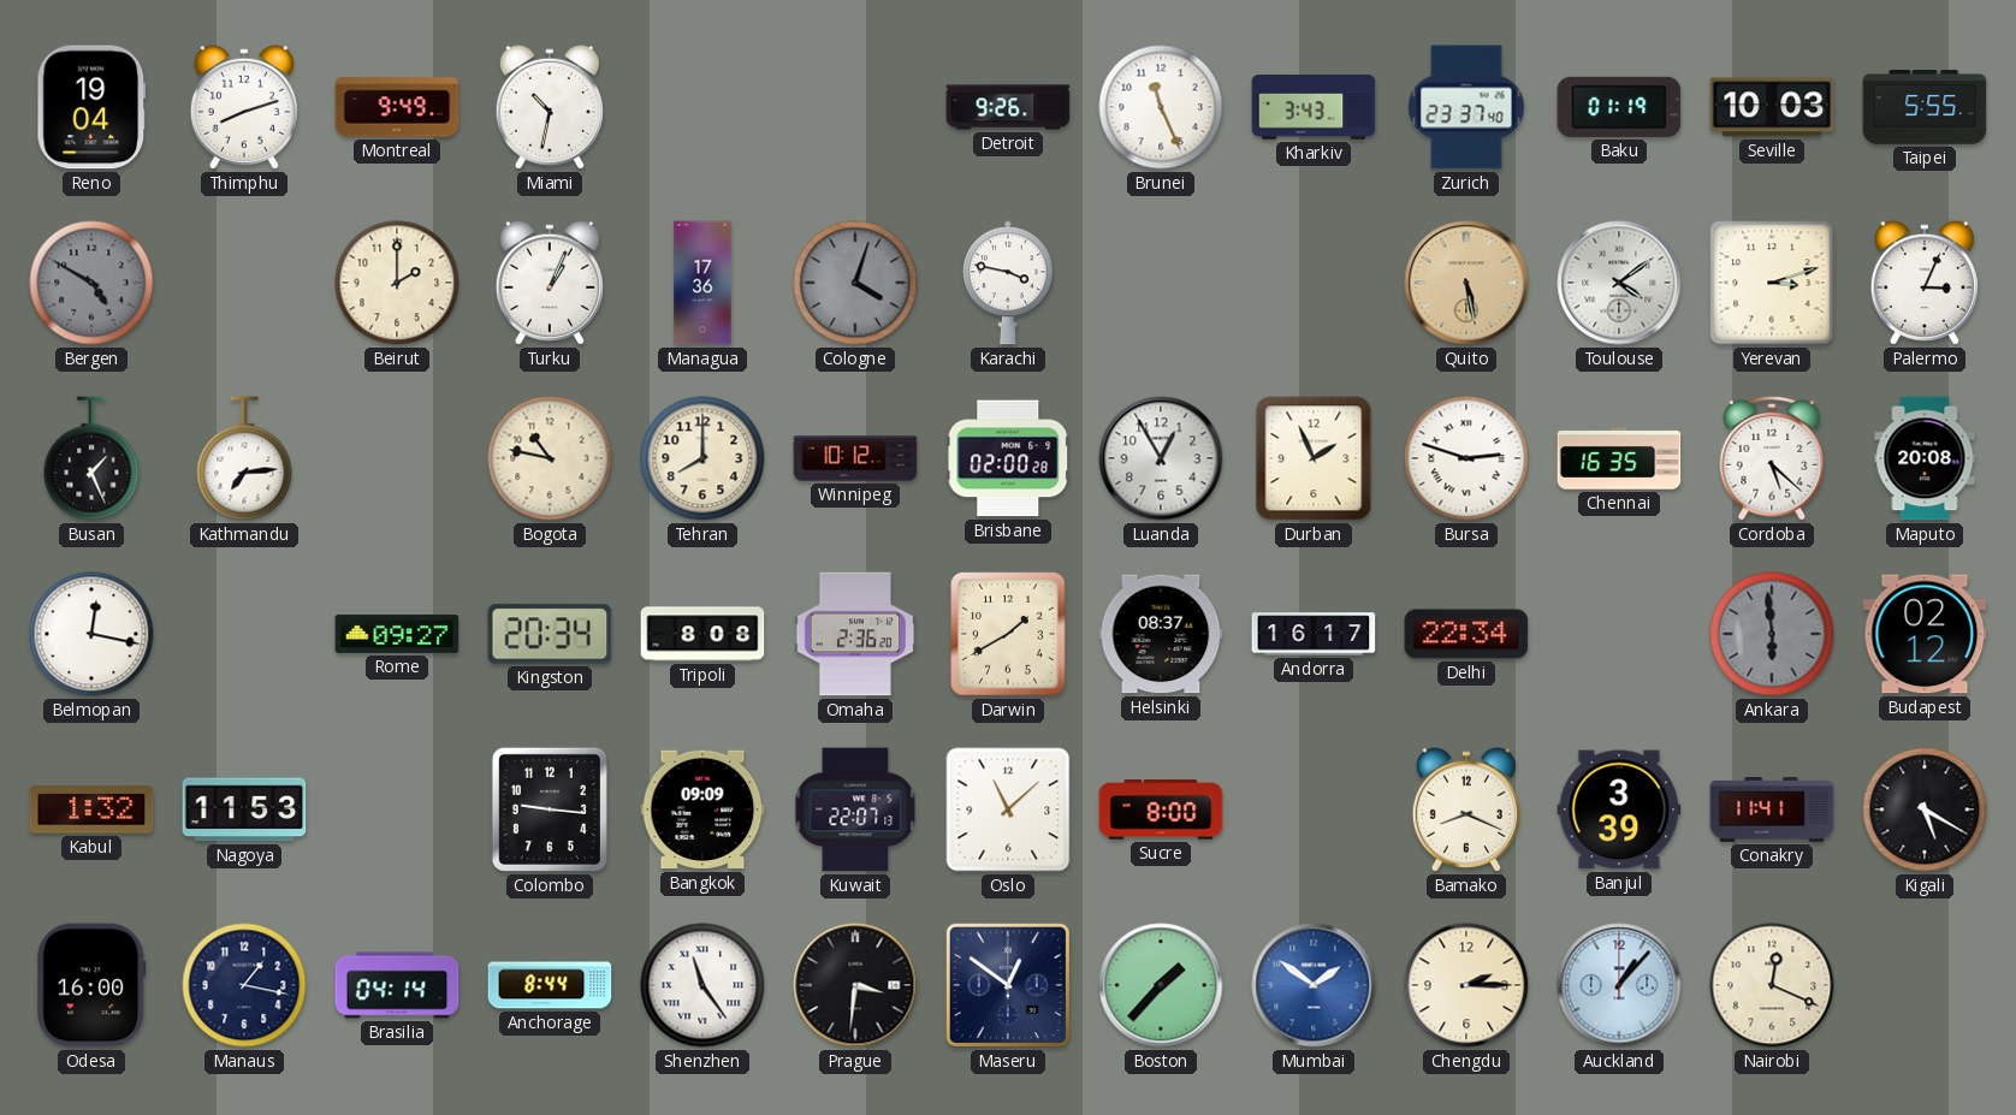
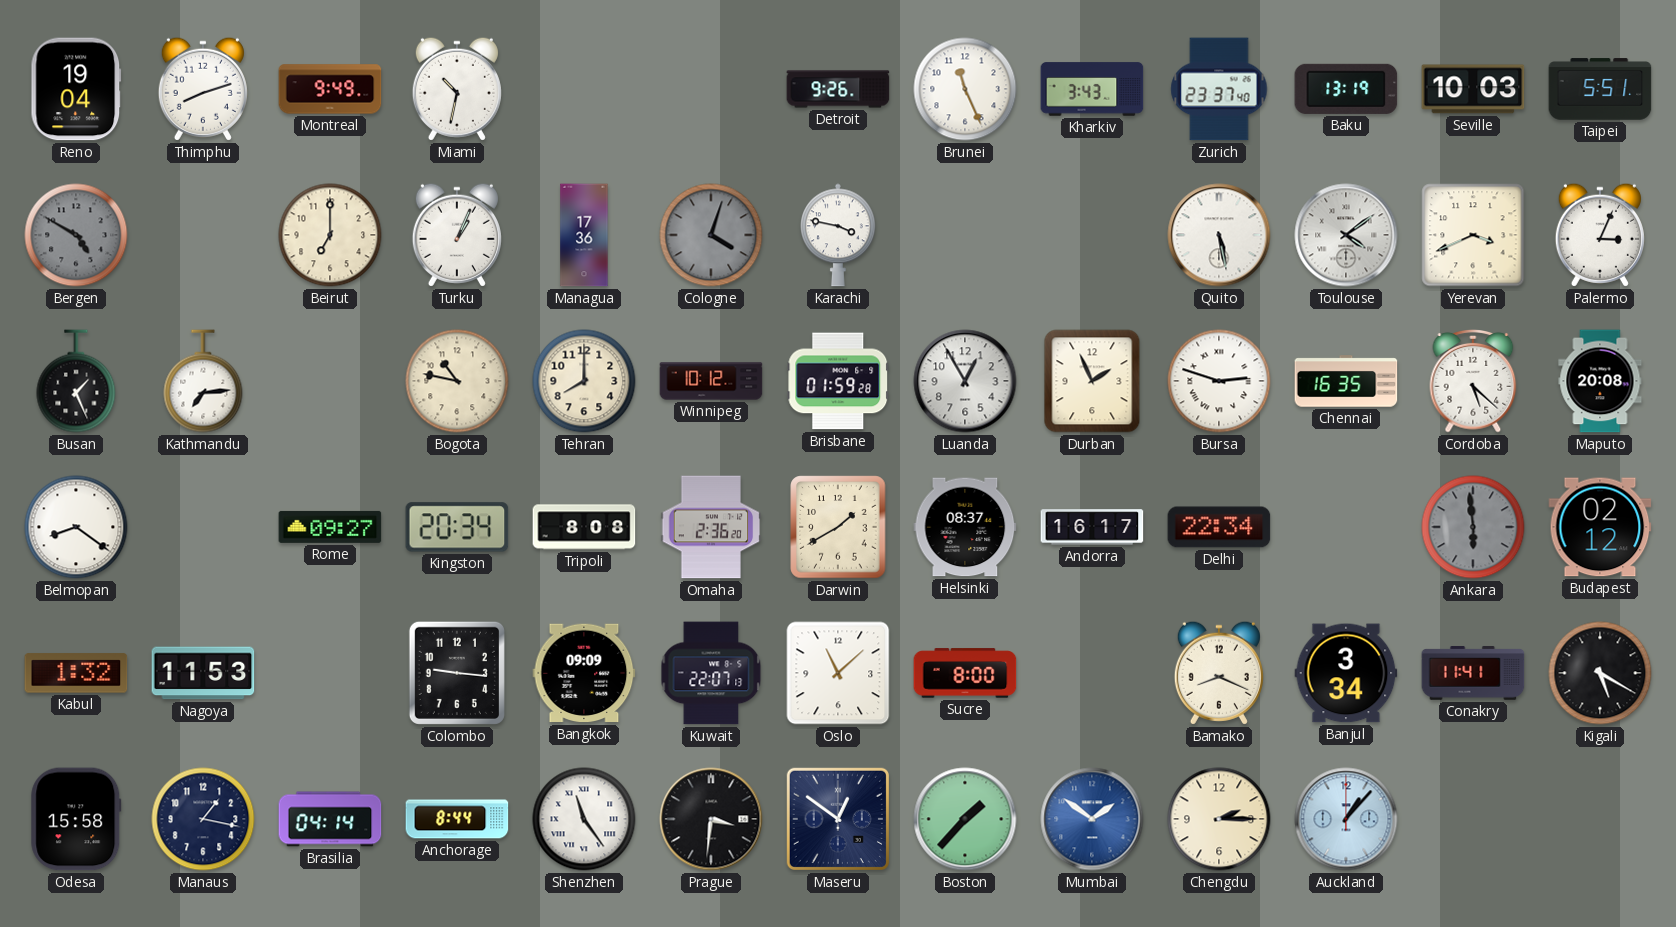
Baku: 01:19 -> 13:19 (1346, 89)
Taipei: 5:55 -> 5:51 (1600, 89)
Beirut: 2:00 -> 7:00 (330, 235)
Quito dial: champagne -> white (1219, 235)
Yerevan: 3:12 -> 3:41 (1473, 235)
Brisbane: 02:00 -> 01:59 (838, 381)
Belmopan: 12:17 -> 8:21 (76, 527)
Banjul: 3:39 -> 3:34 (1346, 673)
Odesa: 16:00 -> 15:58 (76, 819)
Nairobi: 12:19 -> none (1772, 985)
